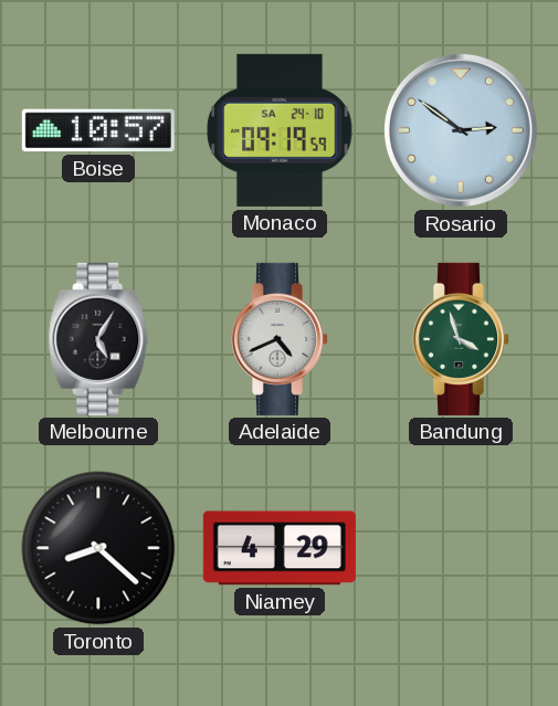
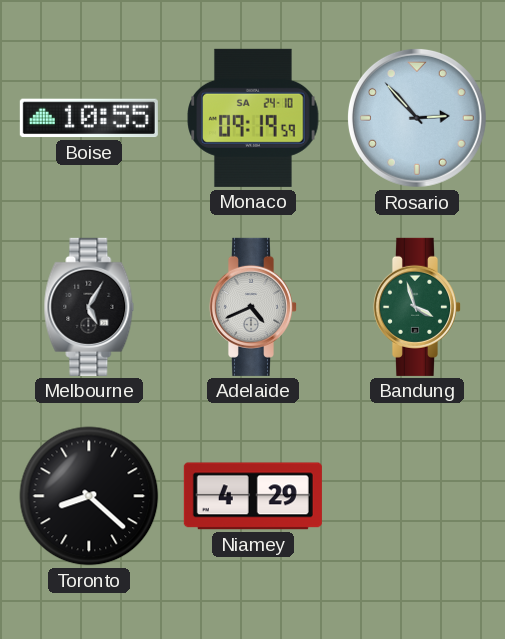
Boise: 10:57 -> 10:55 (89, 118)
Rosario: 2:51 -> 2:53 (417, 118)
